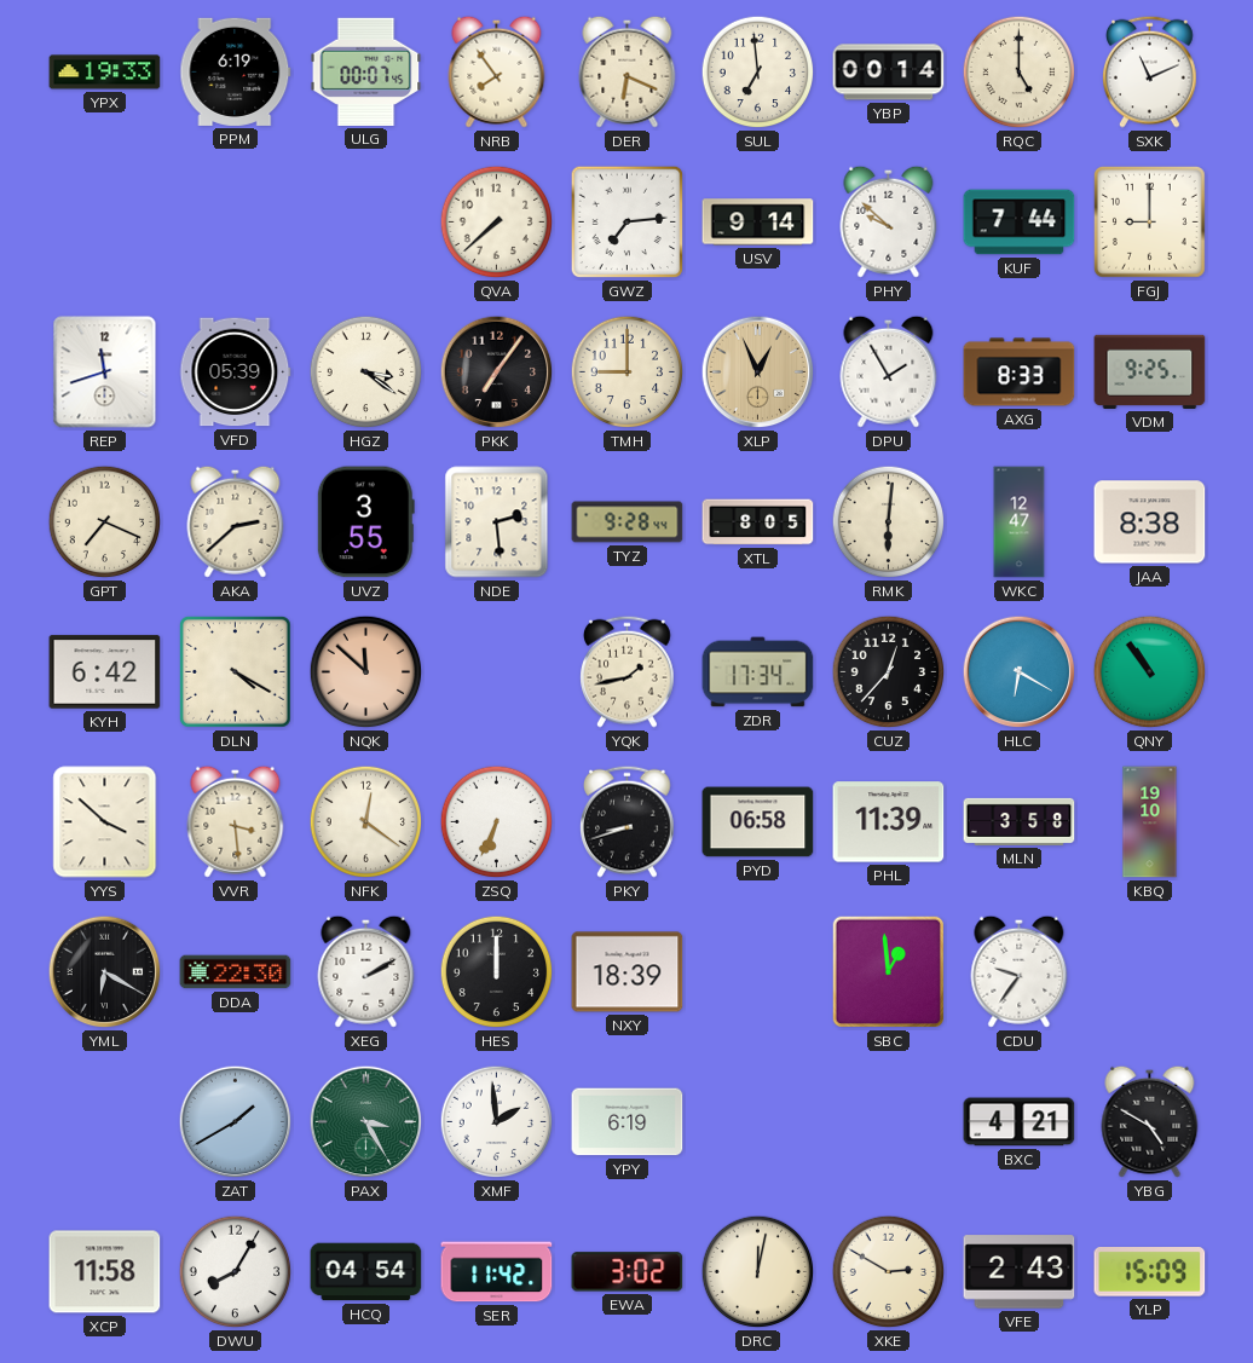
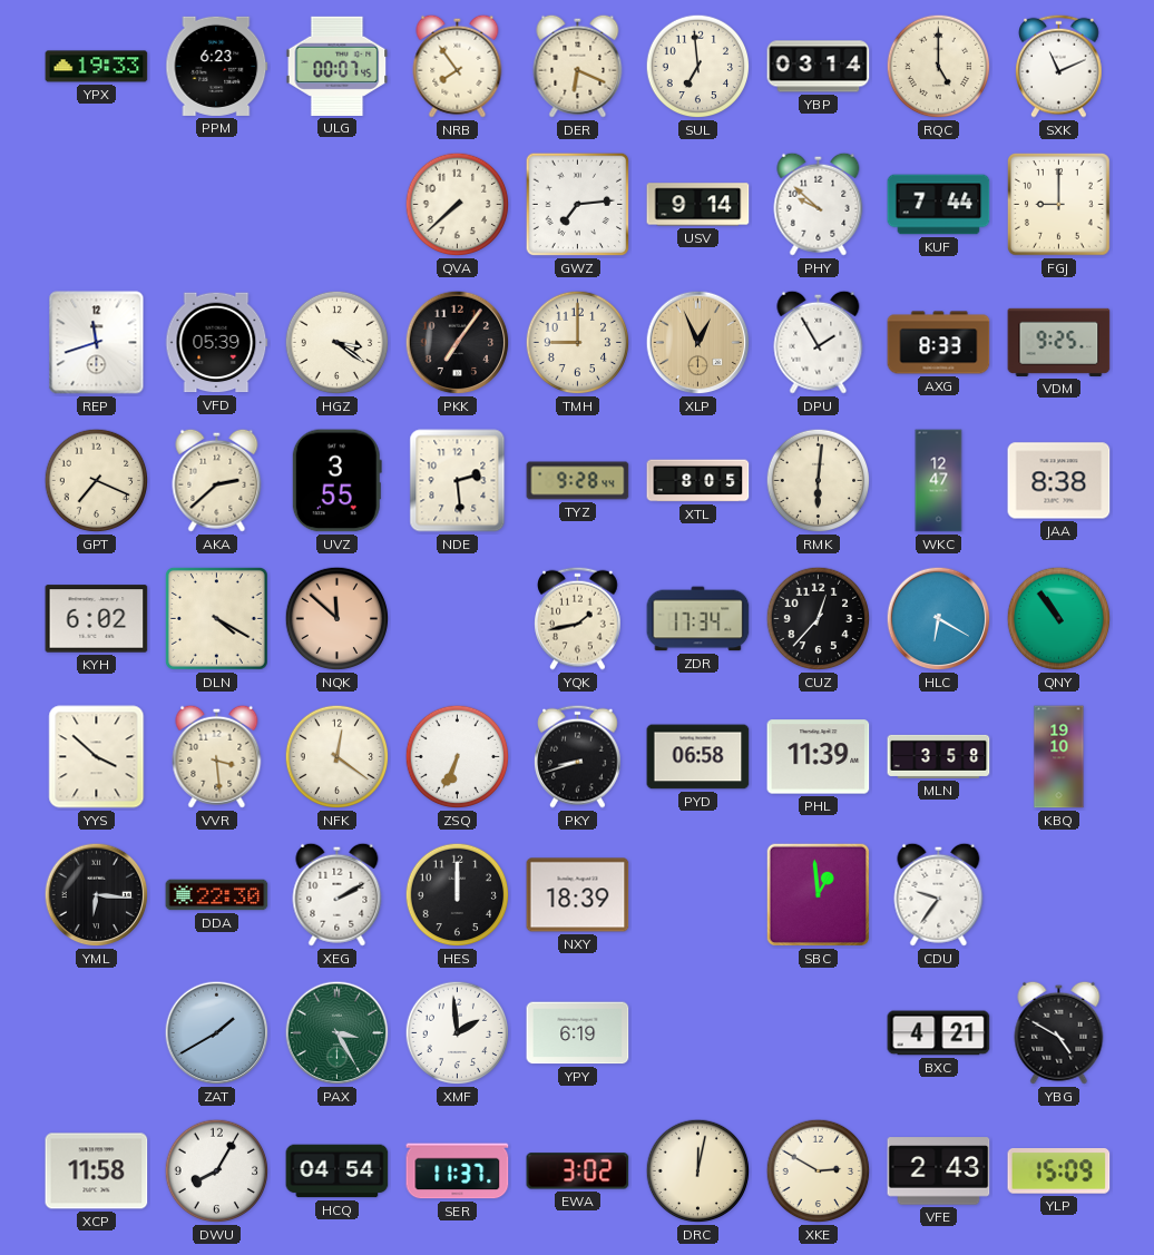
PPM: 6:19 -> 6:23 (217, 66)
YBP: 00:14 -> 03:14 (819, 67)
KYH: 6:42 -> 6:02 (97, 619)
YML: 6:20 -> 6:16 (97, 895)
SER: 11:42 -> 11:37 (458, 1171)
